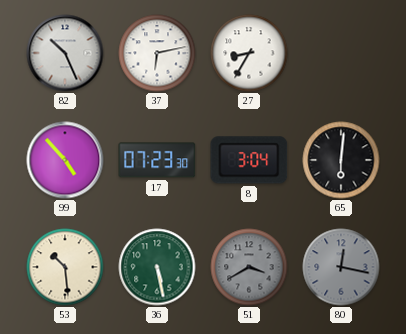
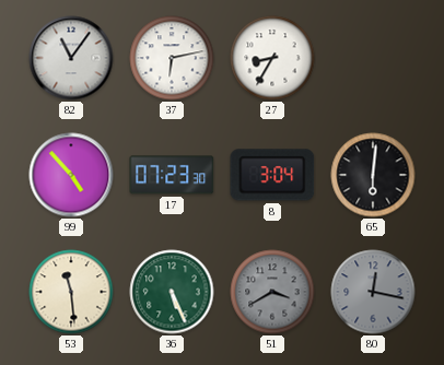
82: 10:26 -> 11:06 (71, 58)
53: 10:29 -> 11:29 (71, 292)
36: 5:28 -> 5:26 (172, 292)
